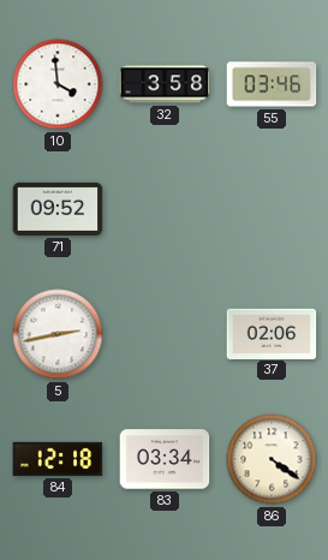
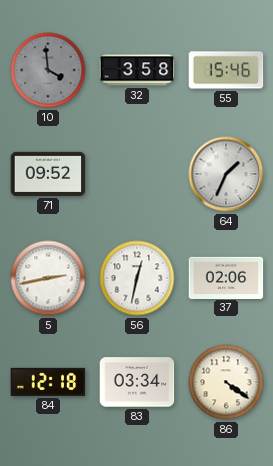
10 dial: white -> grey (48, 70)
55: 03:46 -> 15:46 (226, 70)
64: none -> 1:34 (226, 174)
56: none -> 12:32 (137, 278)
